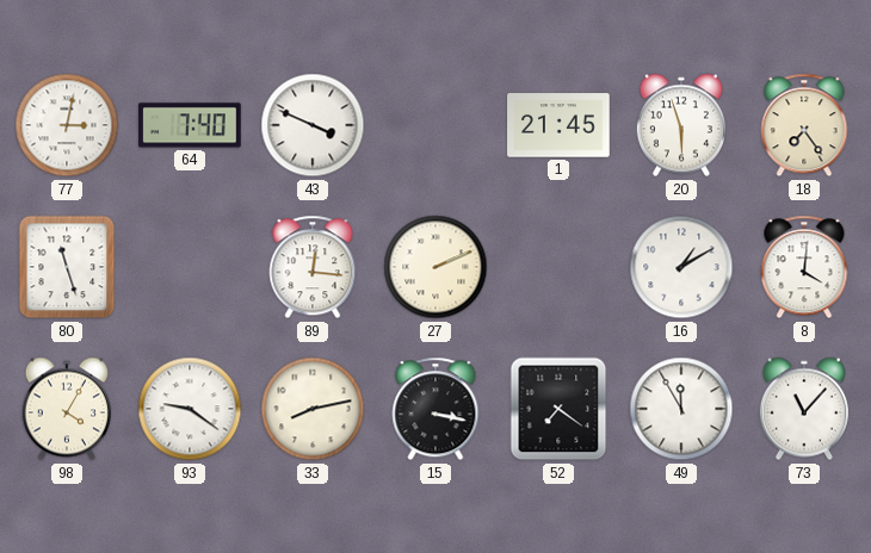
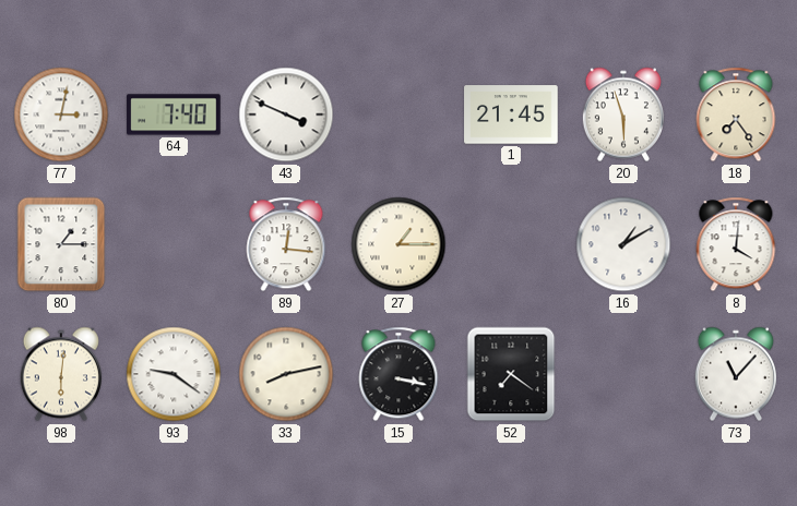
80: 11:27 -> 1:15 (61, 244)
27: 2:11 -> 1:15 (398, 244)
98: 4:05 -> 6:01 (61, 374)
49: 11:55 -> none (681, 409)
